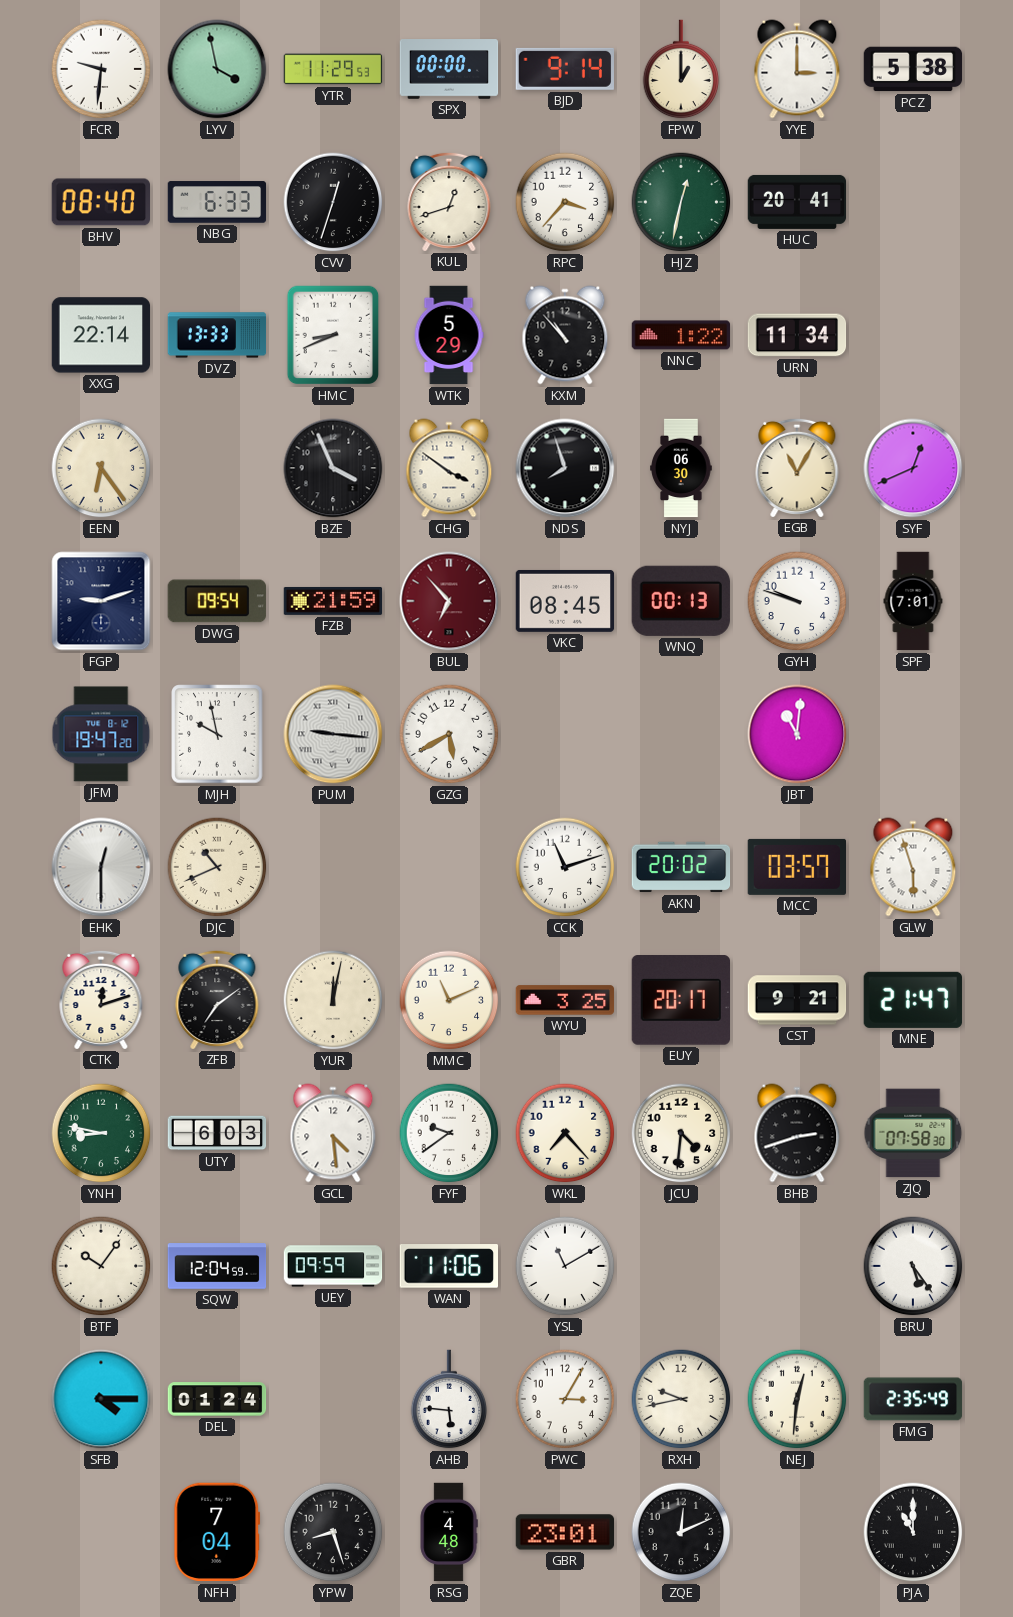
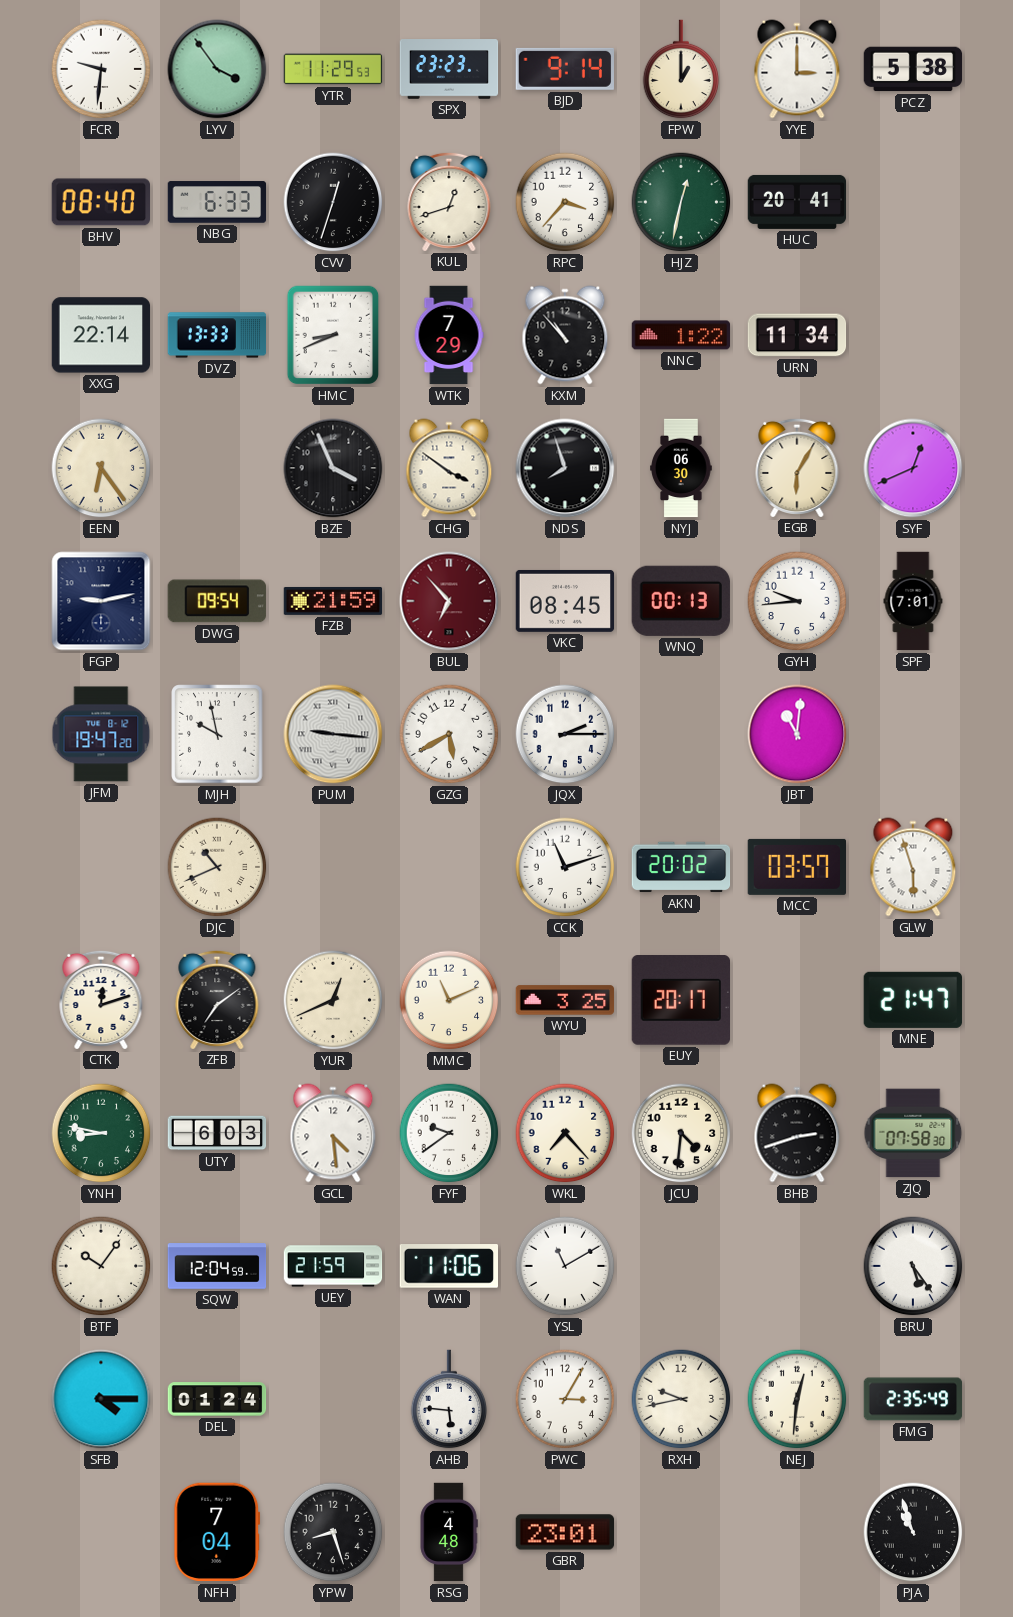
LYV: 3:58 -> 3:54 (217, 69)
SPX: 00:00 -> 23:23 (449, 69)
WTK: 5:29 -> 7:29 (449, 335)
EGB: 11:05 -> 6:05 (797, 467)
FGP: 9:12 -> 9:13 (101, 601)
GYH: 9:48 -> 9:44 (797, 601)
JQX: none -> 2:15 (565, 734)
EHK: 12:30 -> none (101, 867)
YUR: 12:02 -> 12:41 (333, 1000)
CST: 9:21 -> none (797, 1000)
UEY: 09:59 -> 21:59 (333, 1266)
ZQE: 12:11 -> none (681, 1532)
PJA: 11:00 -> 10:57 (913, 1532)
